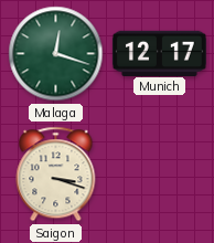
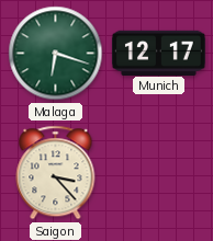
Malaga: 12:18 -> 6:18 (56, 54)
Saigon: 3:18 -> 3:23 (56, 173)
